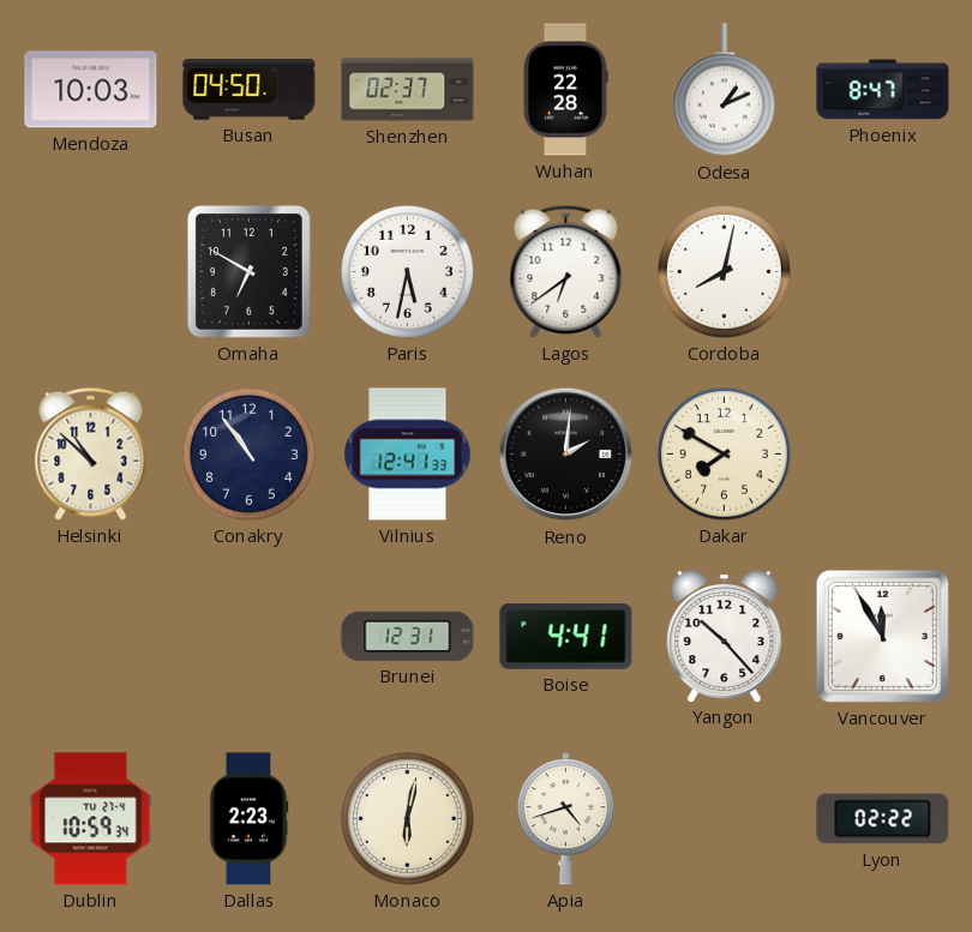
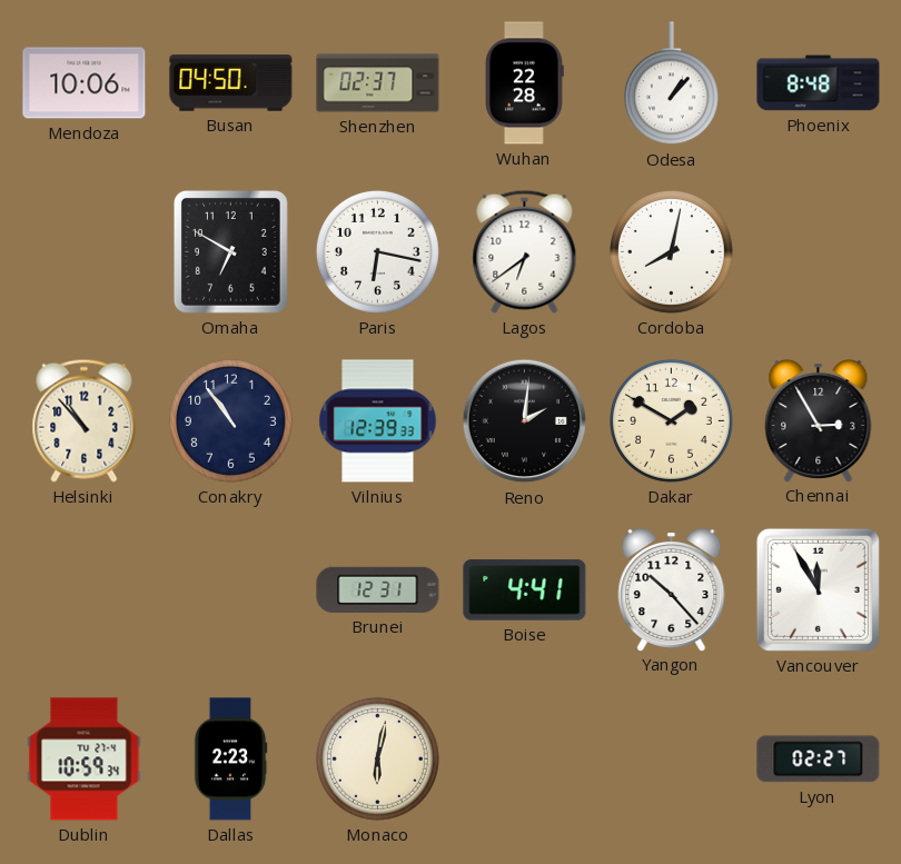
Mendoza: 10:03 -> 10:06 (85, 83)
Odesa: 1:11 -> 1:07 (671, 83)
Phoenix: 8:47 -> 8:48 (819, 83)
Paris: 5:32 -> 6:17 (377, 251)
Helsinki: 10:52 -> 10:53 (85, 420)
Vilnius: 12:41 -> 12:39 (378, 421)
Dakar: 7:50 -> 1:50 (671, 420)
Chennai: none -> 2:55 (819, 421)
Apia: 4:42 -> none (565, 819)
Lyon: 02:22 -> 02:27 (819, 759)
